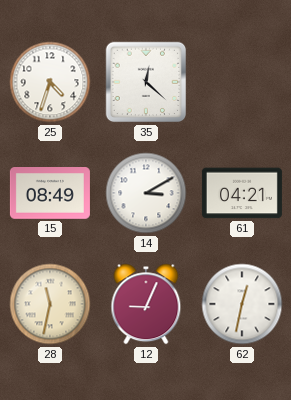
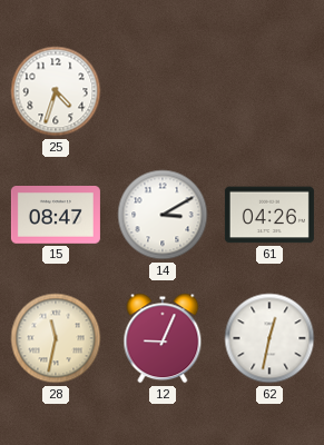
35: 12:22 -> none (146, 82)
15: 08:49 -> 08:47 (56, 216)
61: 04:21 -> 04:26 (269, 215)
